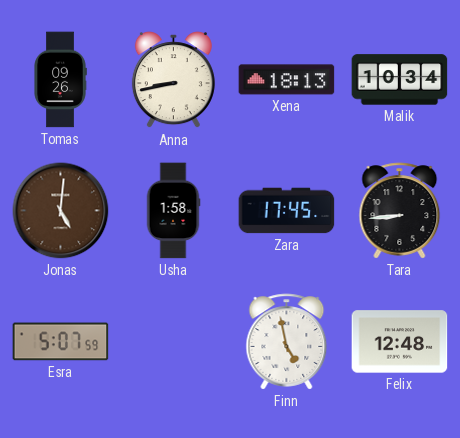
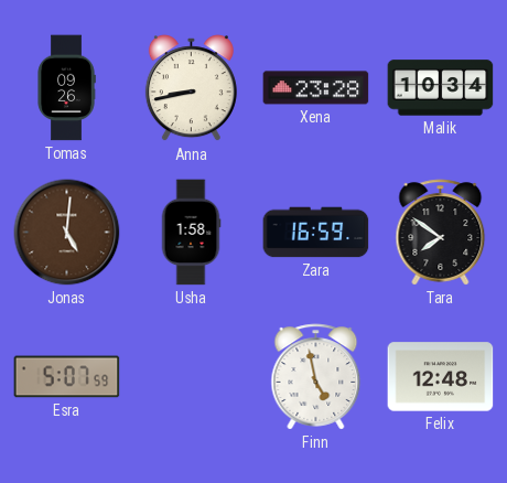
Xena: 18:13 -> 23:28 (316, 88)
Zara: 17:45 -> 16:59 (316, 233)
Tara: 8:44 -> 7:51 (441, 233)
